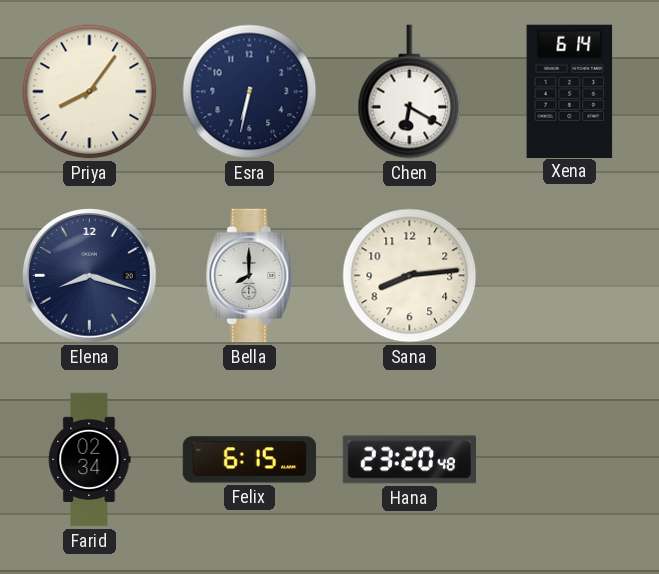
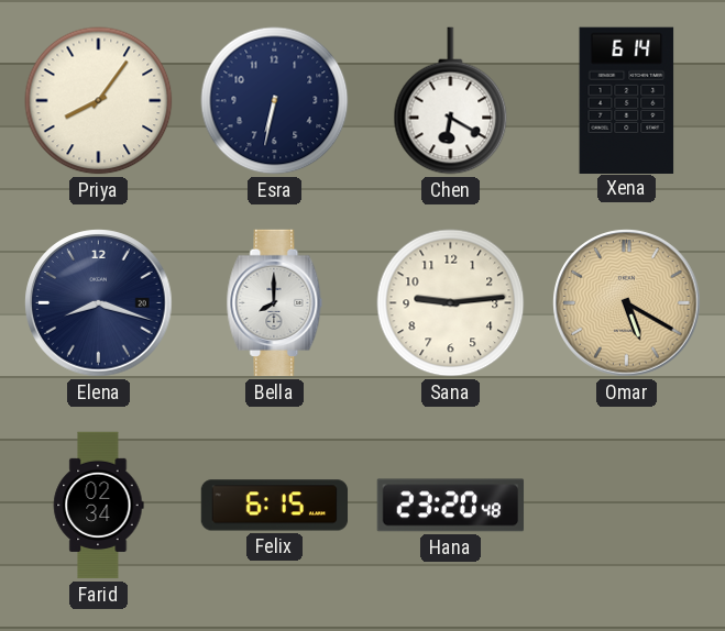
Sana: 8:14 -> 9:14 (451, 303)
Omar: none -> 5:20 (627, 303)
